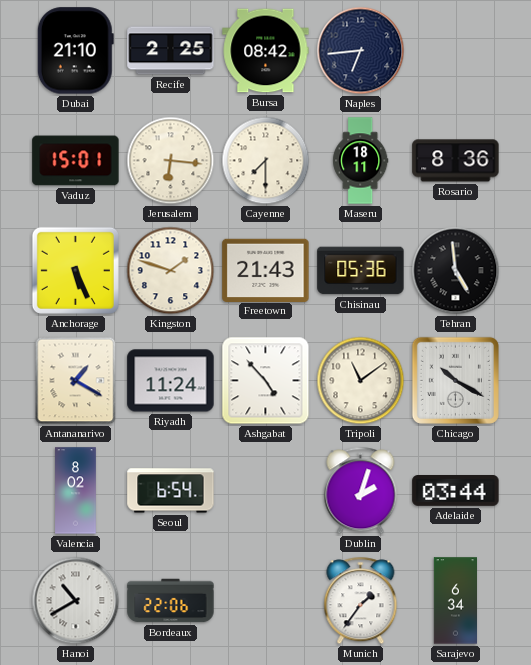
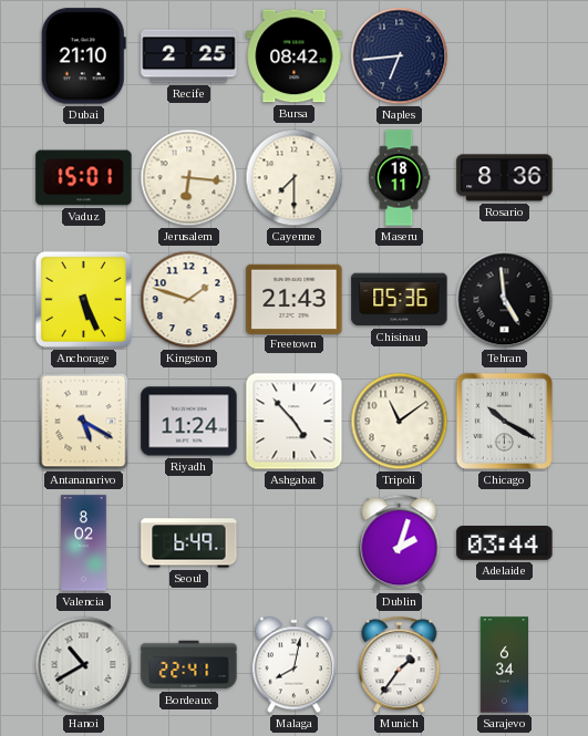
Antananarivo: 1:20 -> 5:20 (84, 422)
Seoul: 6:54 -> 6:49 (189, 543)
Bordeaux: 22:06 -> 22:41 (189, 665)
Malaga: none -> 8:02 (293, 665)
